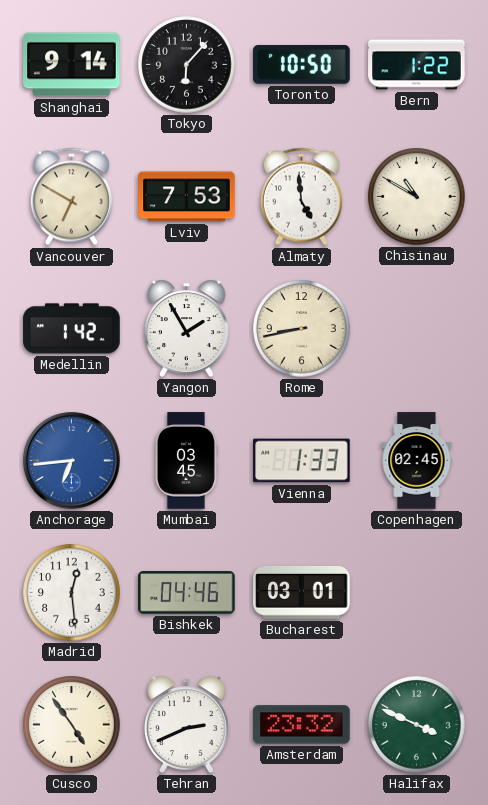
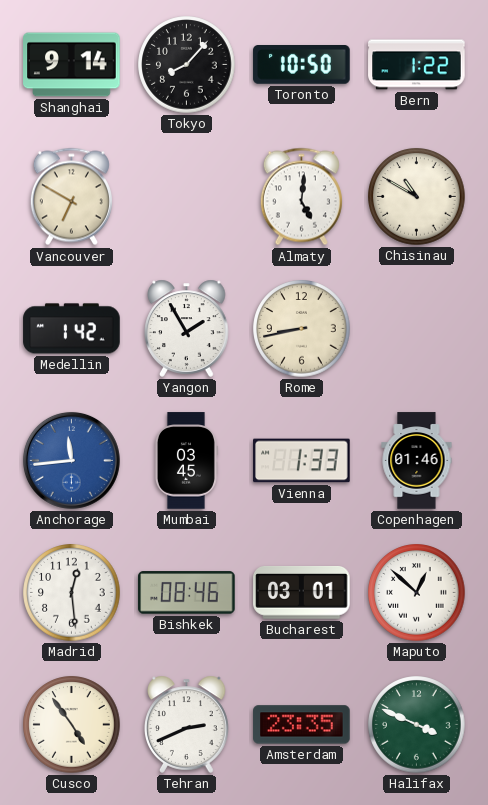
Tokyo: 6:07 -> 8:07 (187, 65)
Lviv: 7:53 -> none (187, 197)
Almaty: 4:59 -> 5:01 (301, 197)
Anchorage: 6:44 -> 11:44 (71, 460)
Copenhagen: 02:45 -> 01:46 (417, 461)
Bishkek: 04:46 -> 08:46 (187, 593)
Maputo: none -> 12:52 (417, 593)
Amsterdam: 23:32 -> 23:35 (302, 725)
